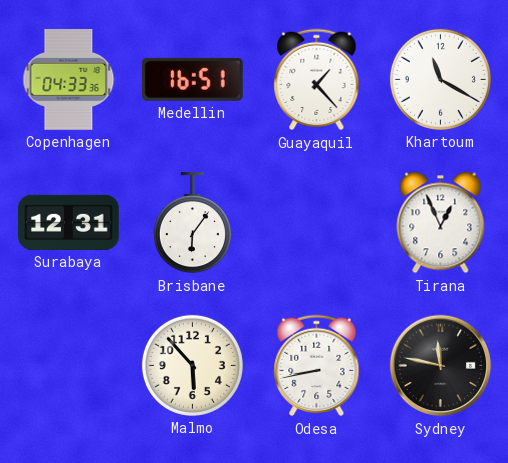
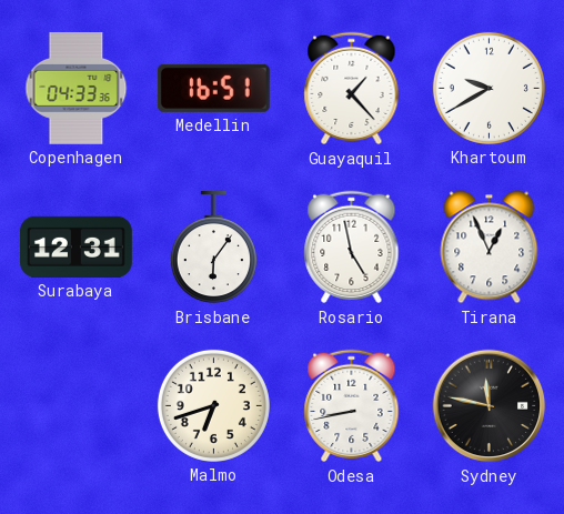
Khartoum: 11:20 -> 9:40 (489, 88)
Rosario: none -> 4:58 (352, 248)
Malmo: 5:53 -> 6:42 (213, 405)
